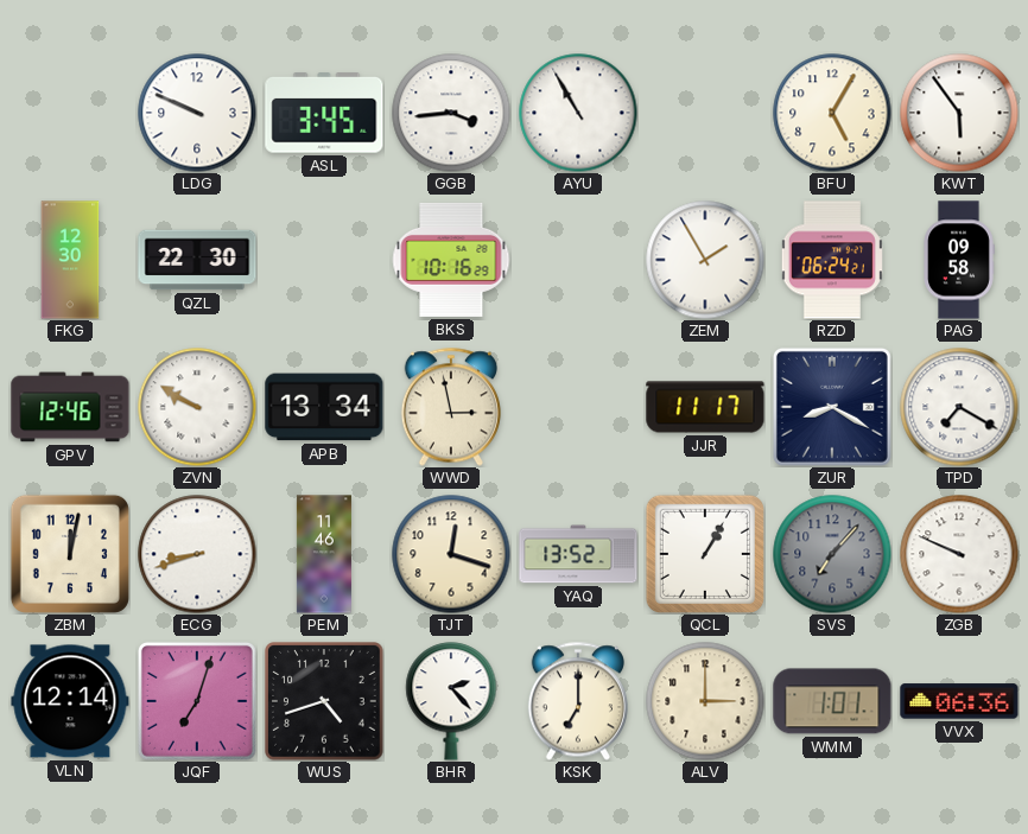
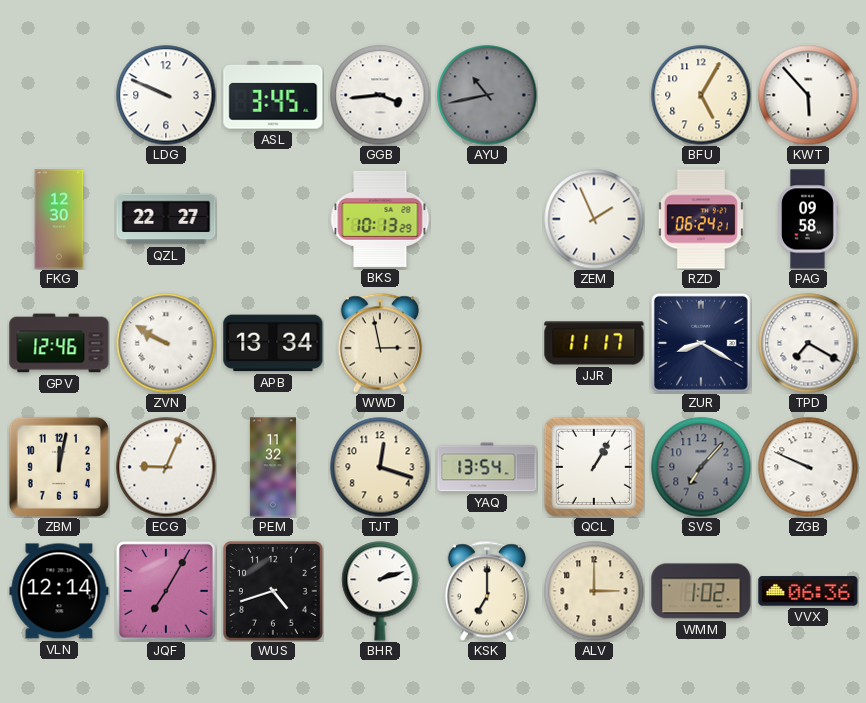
AYU: 10:55 -> 10:43 (487, 95)
AYU dial: white -> grey (487, 95)
KWT: 5:54 -> 5:53 (808, 95)
QZL: 22:30 -> 22:27 (166, 219)
BKS: 10:16 -> 10:13 (380, 219)
ZEM: 1:55 -> 1:56 (594, 219)
ECG: 8:42 -> 9:04 (166, 467)
PEM: 11:46 -> 11:32 (273, 467)
YAQ: 13:52 -> 13:54 (487, 467)
JQF: 7:03 -> 7:05 (166, 591)
BHR: 2:23 -> 2:12 (380, 591)
WMM: 1:01 -> 1:02 (701, 591)
